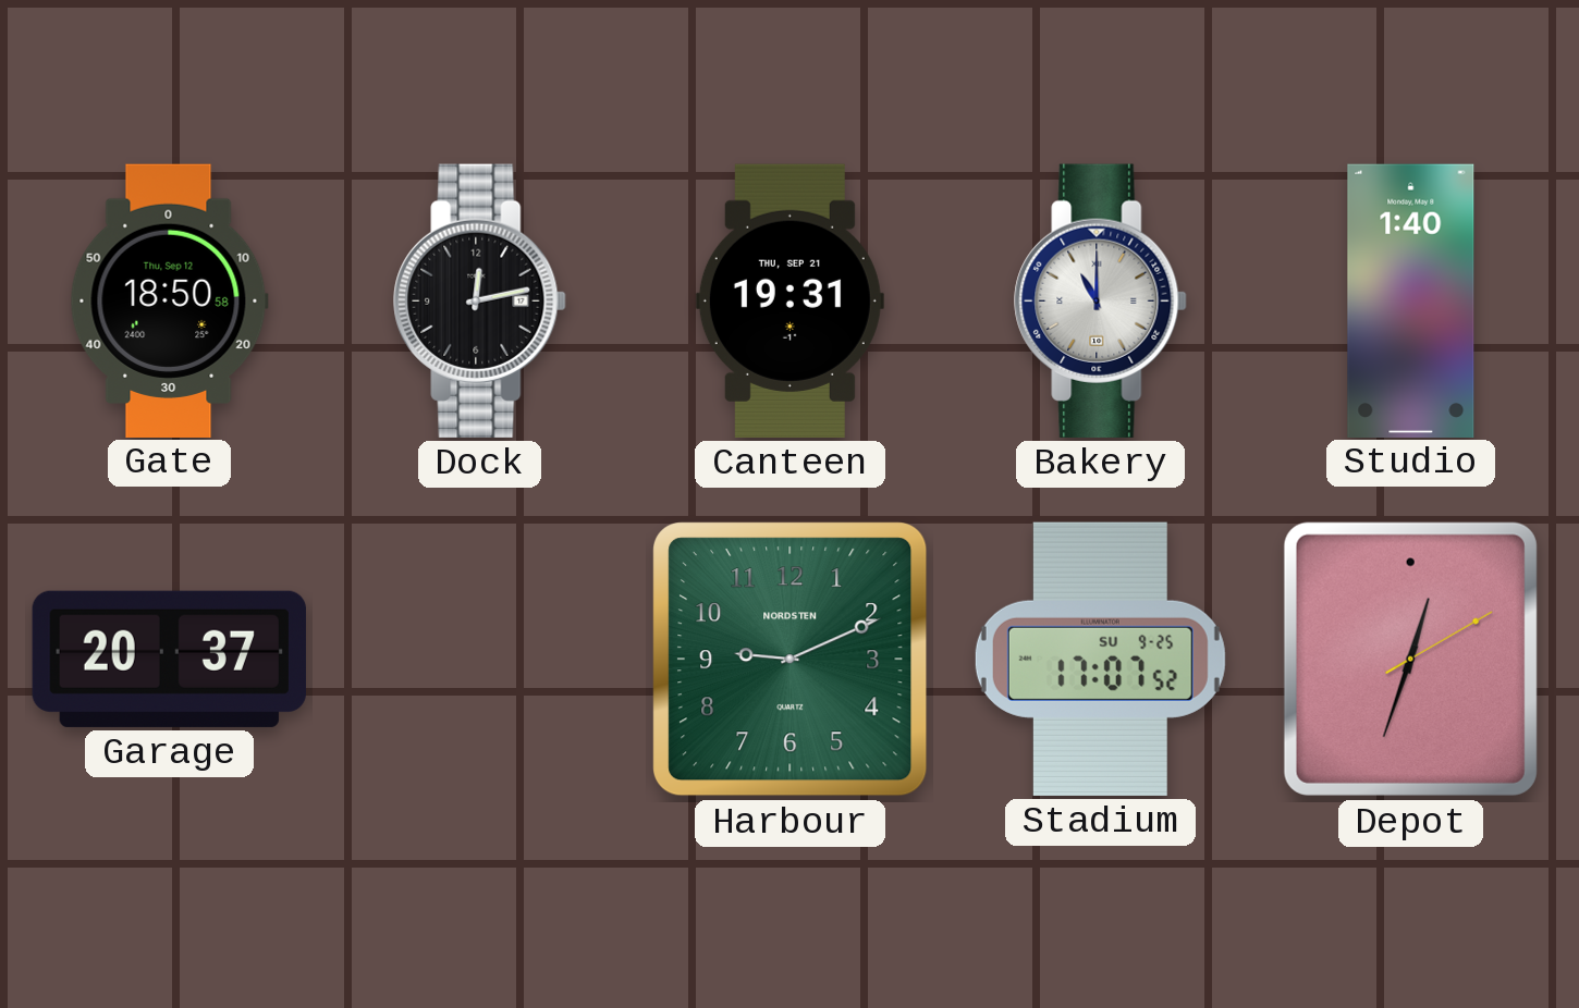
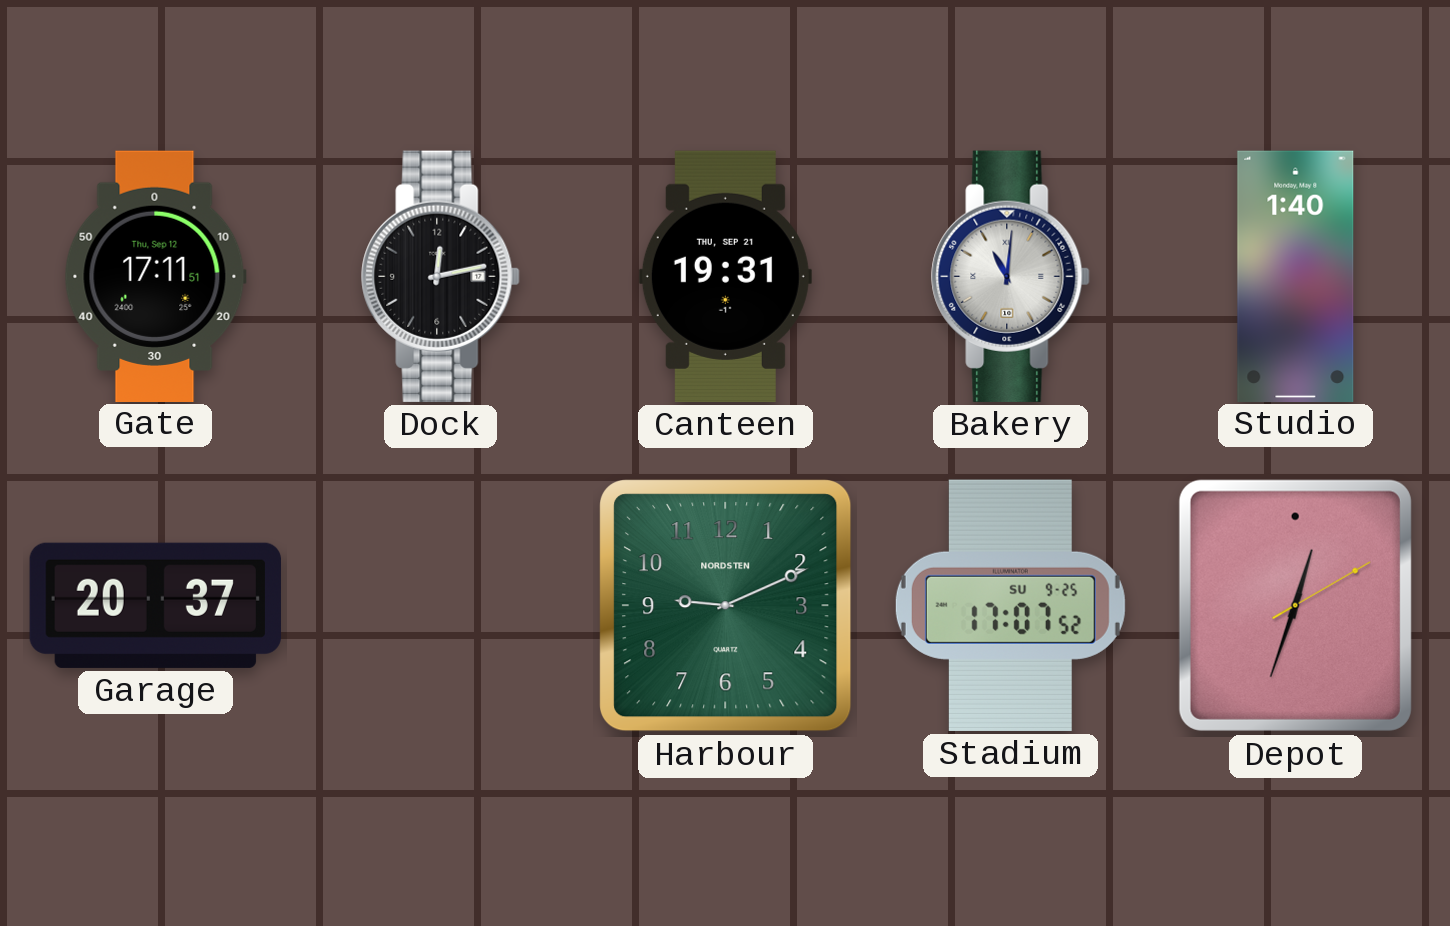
Gate: 18:50 -> 17:11 (155, 276)
Bakery: 11:00 -> 11:01 (1011, 276)
